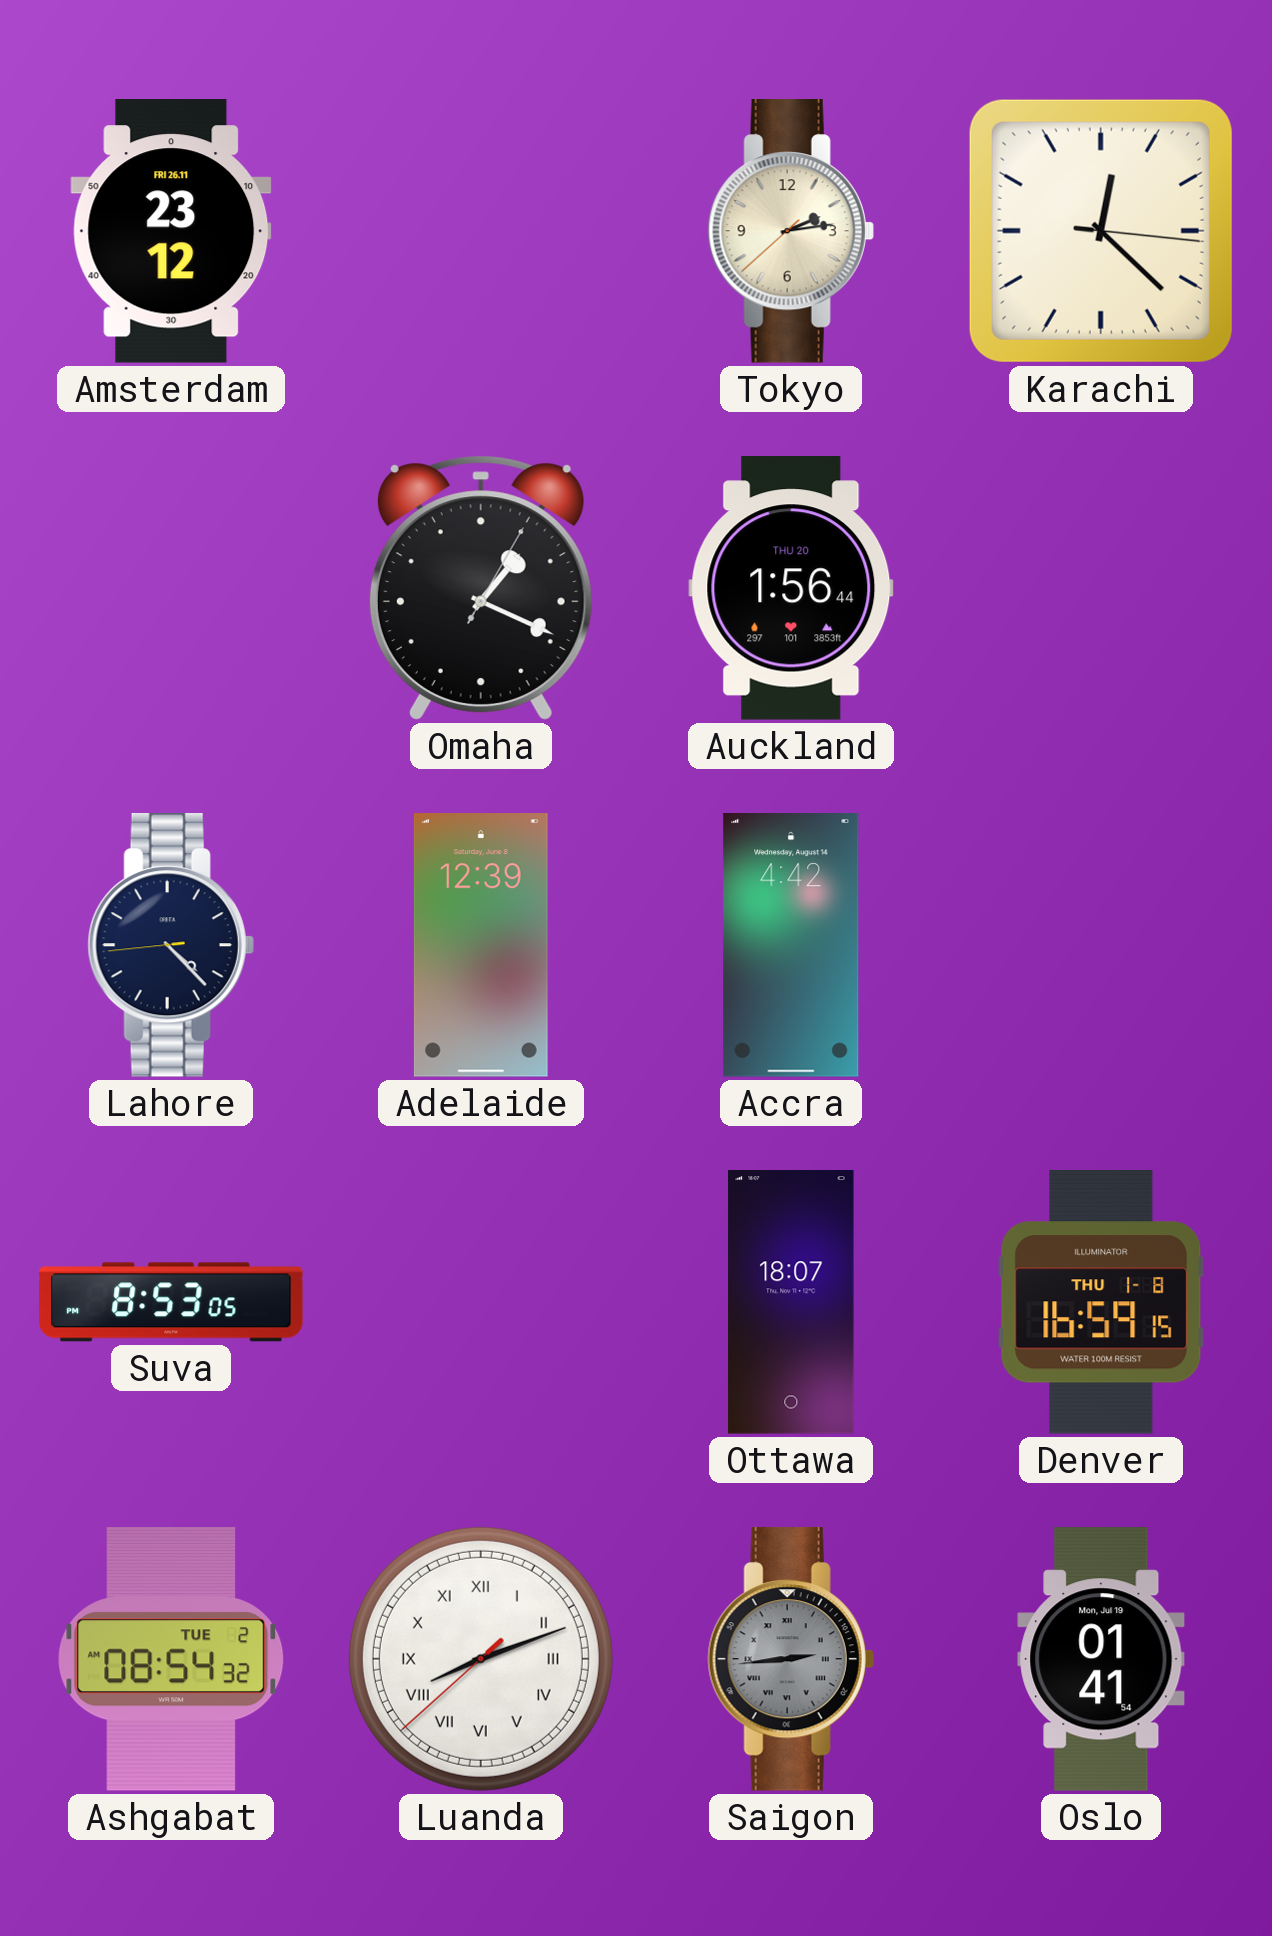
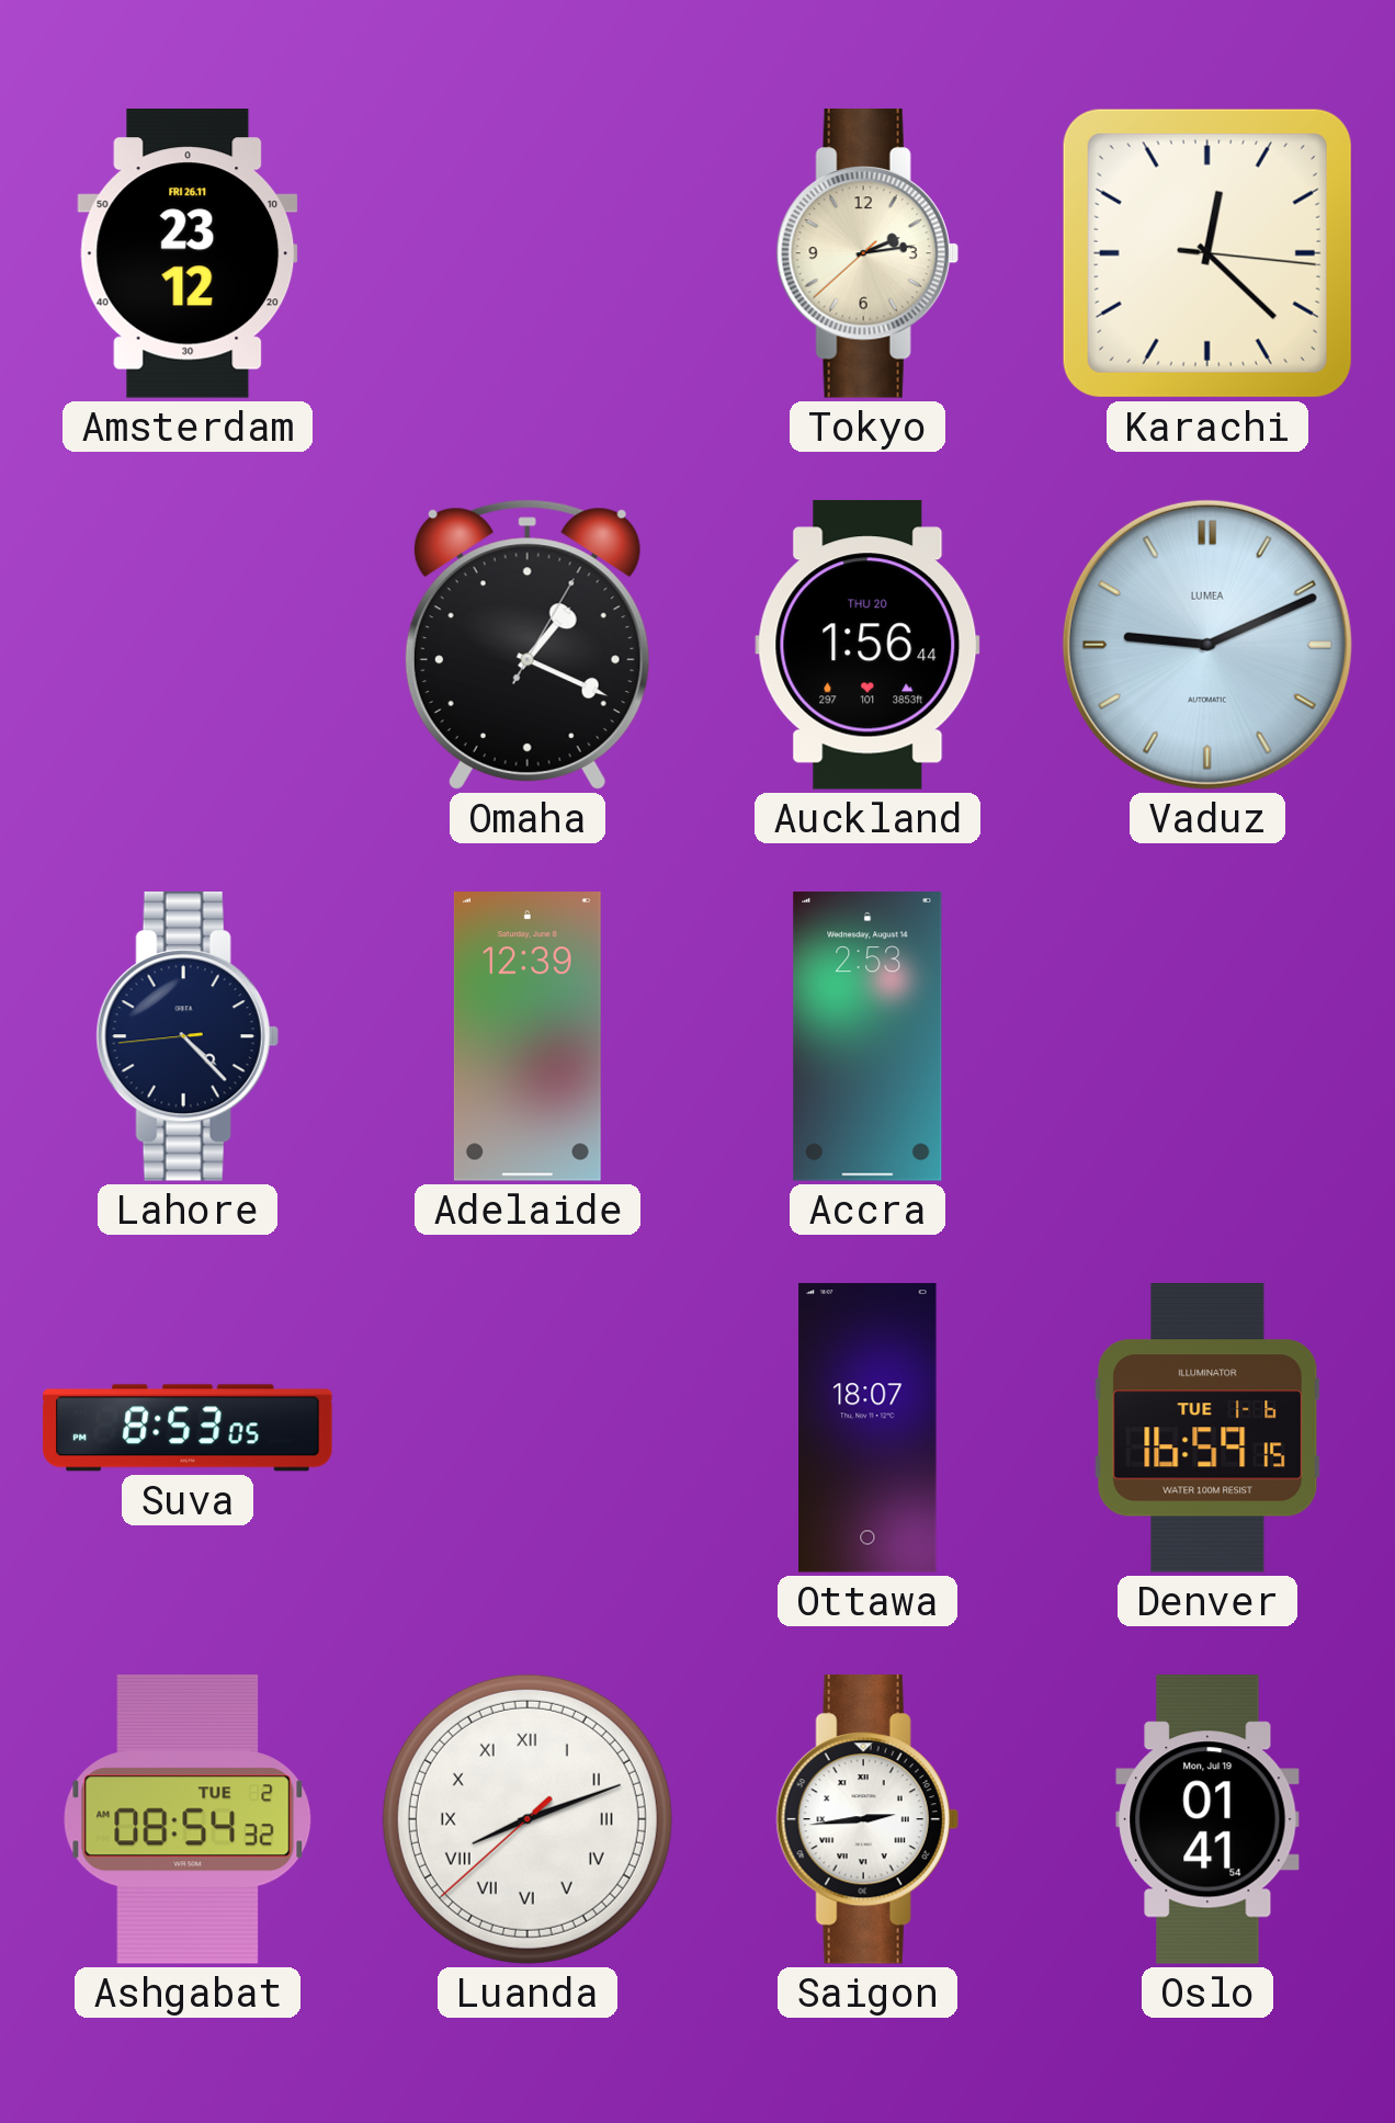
Vaduz: none -> 9:11 (1207, 645)
Accra: 4:42 -> 2:53 (867, 1036)
Denver date: THU 1-8 -> TUE 1-6 (1207, 1429)
Saigon dial: grey -> white (867, 1820)
